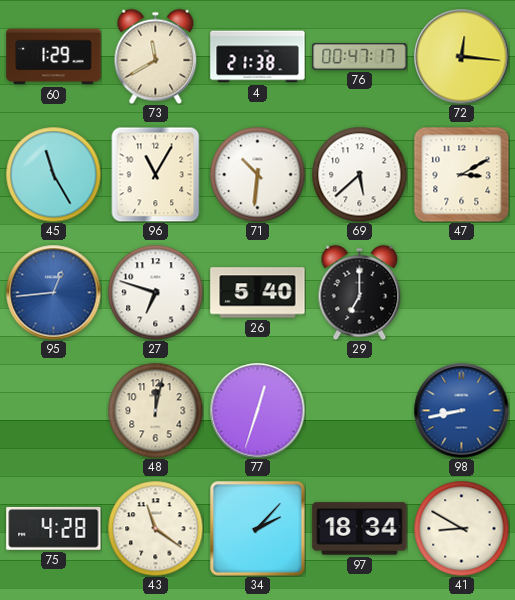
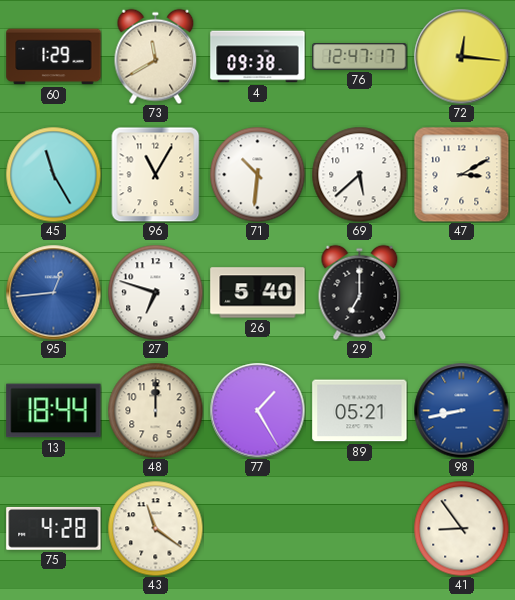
4: 21:38 -> 09:38 (258, 57)
76: 00:47 -> 12:47 (360, 57)
13: none -> 18:44 (54, 411)
48: 12:02 -> 12:00 (155, 410)
77: 12:33 -> 1:25 (257, 410)
89: none -> 05:21 (360, 411)
34: 2:07 -> none (258, 529)
97: 18:34 -> none (360, 529)
41: 8:50 -> 8:54 (461, 528)
